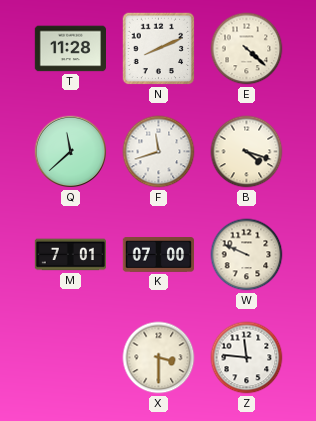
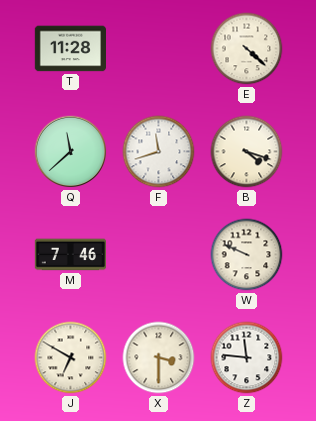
N: 8:11 -> none (159, 49)
M: 7:01 -> 7:46 (70, 255)
K: 07:00 -> none (158, 255)
J: none -> 6:50 (71, 358)
